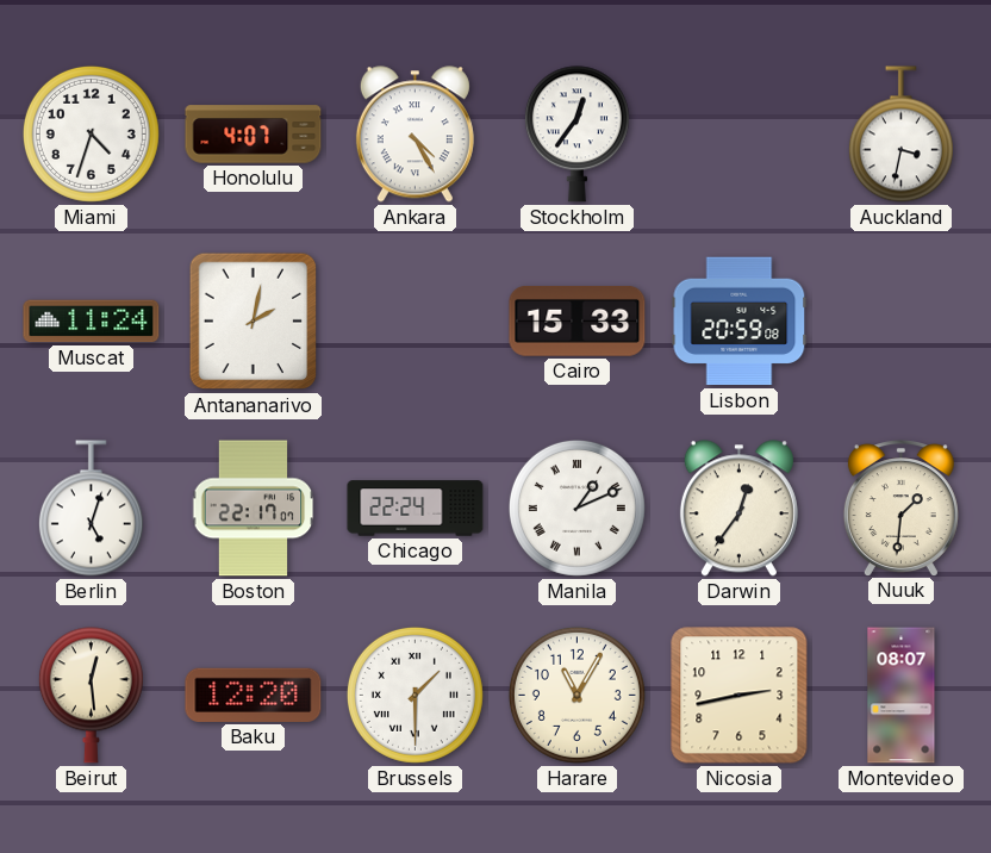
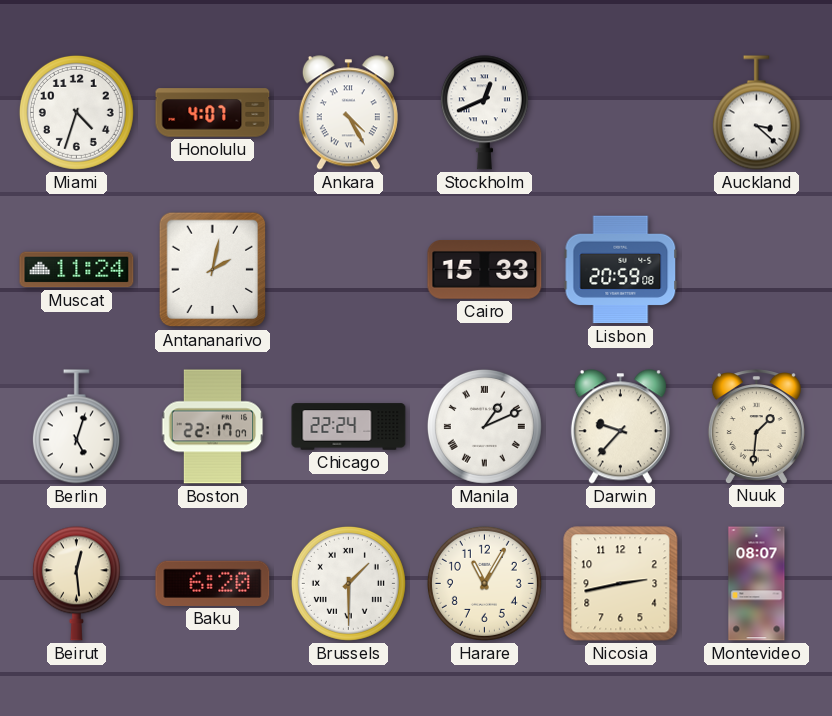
Stockholm: 12:36 -> 12:41 (484, 113)
Auckland: 3:32 -> 3:22 (756, 113)
Darwin: 12:36 -> 9:37 (620, 427)
Baku: 12:20 -> 6:20 (213, 583)
